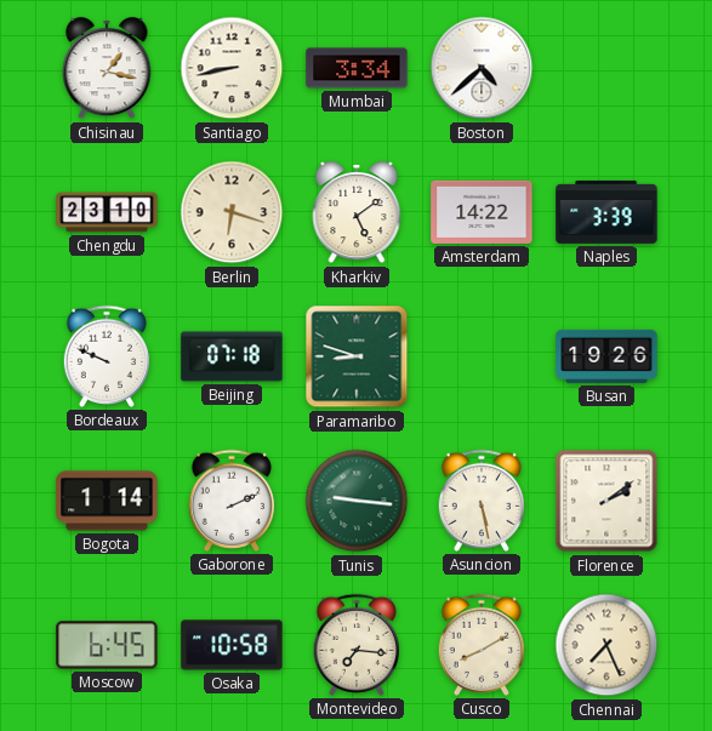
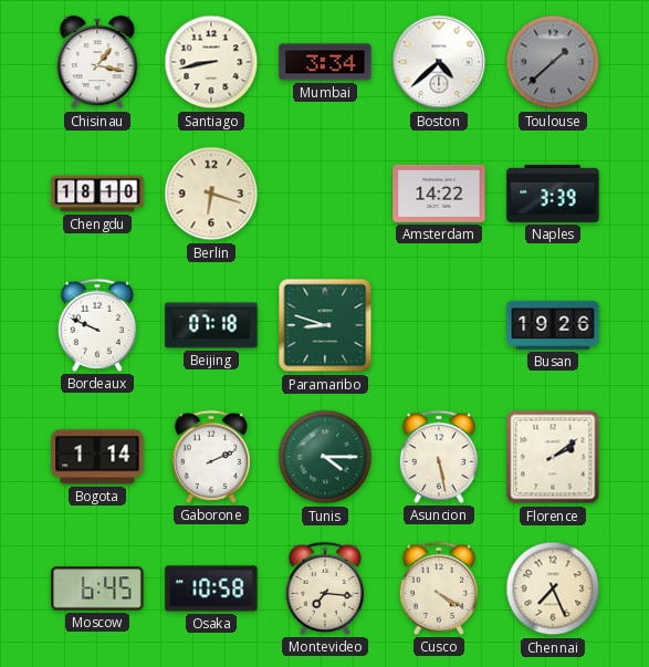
Toulouse: none -> 1:38 (553, 62)
Chengdu: 23:10 -> 18:10 (97, 194)
Kharkiv: 5:09 -> none (357, 212)
Tunis: 9:16 -> 4:15 (325, 457)
Cusco: 8:10 -> 4:20 (438, 588)
